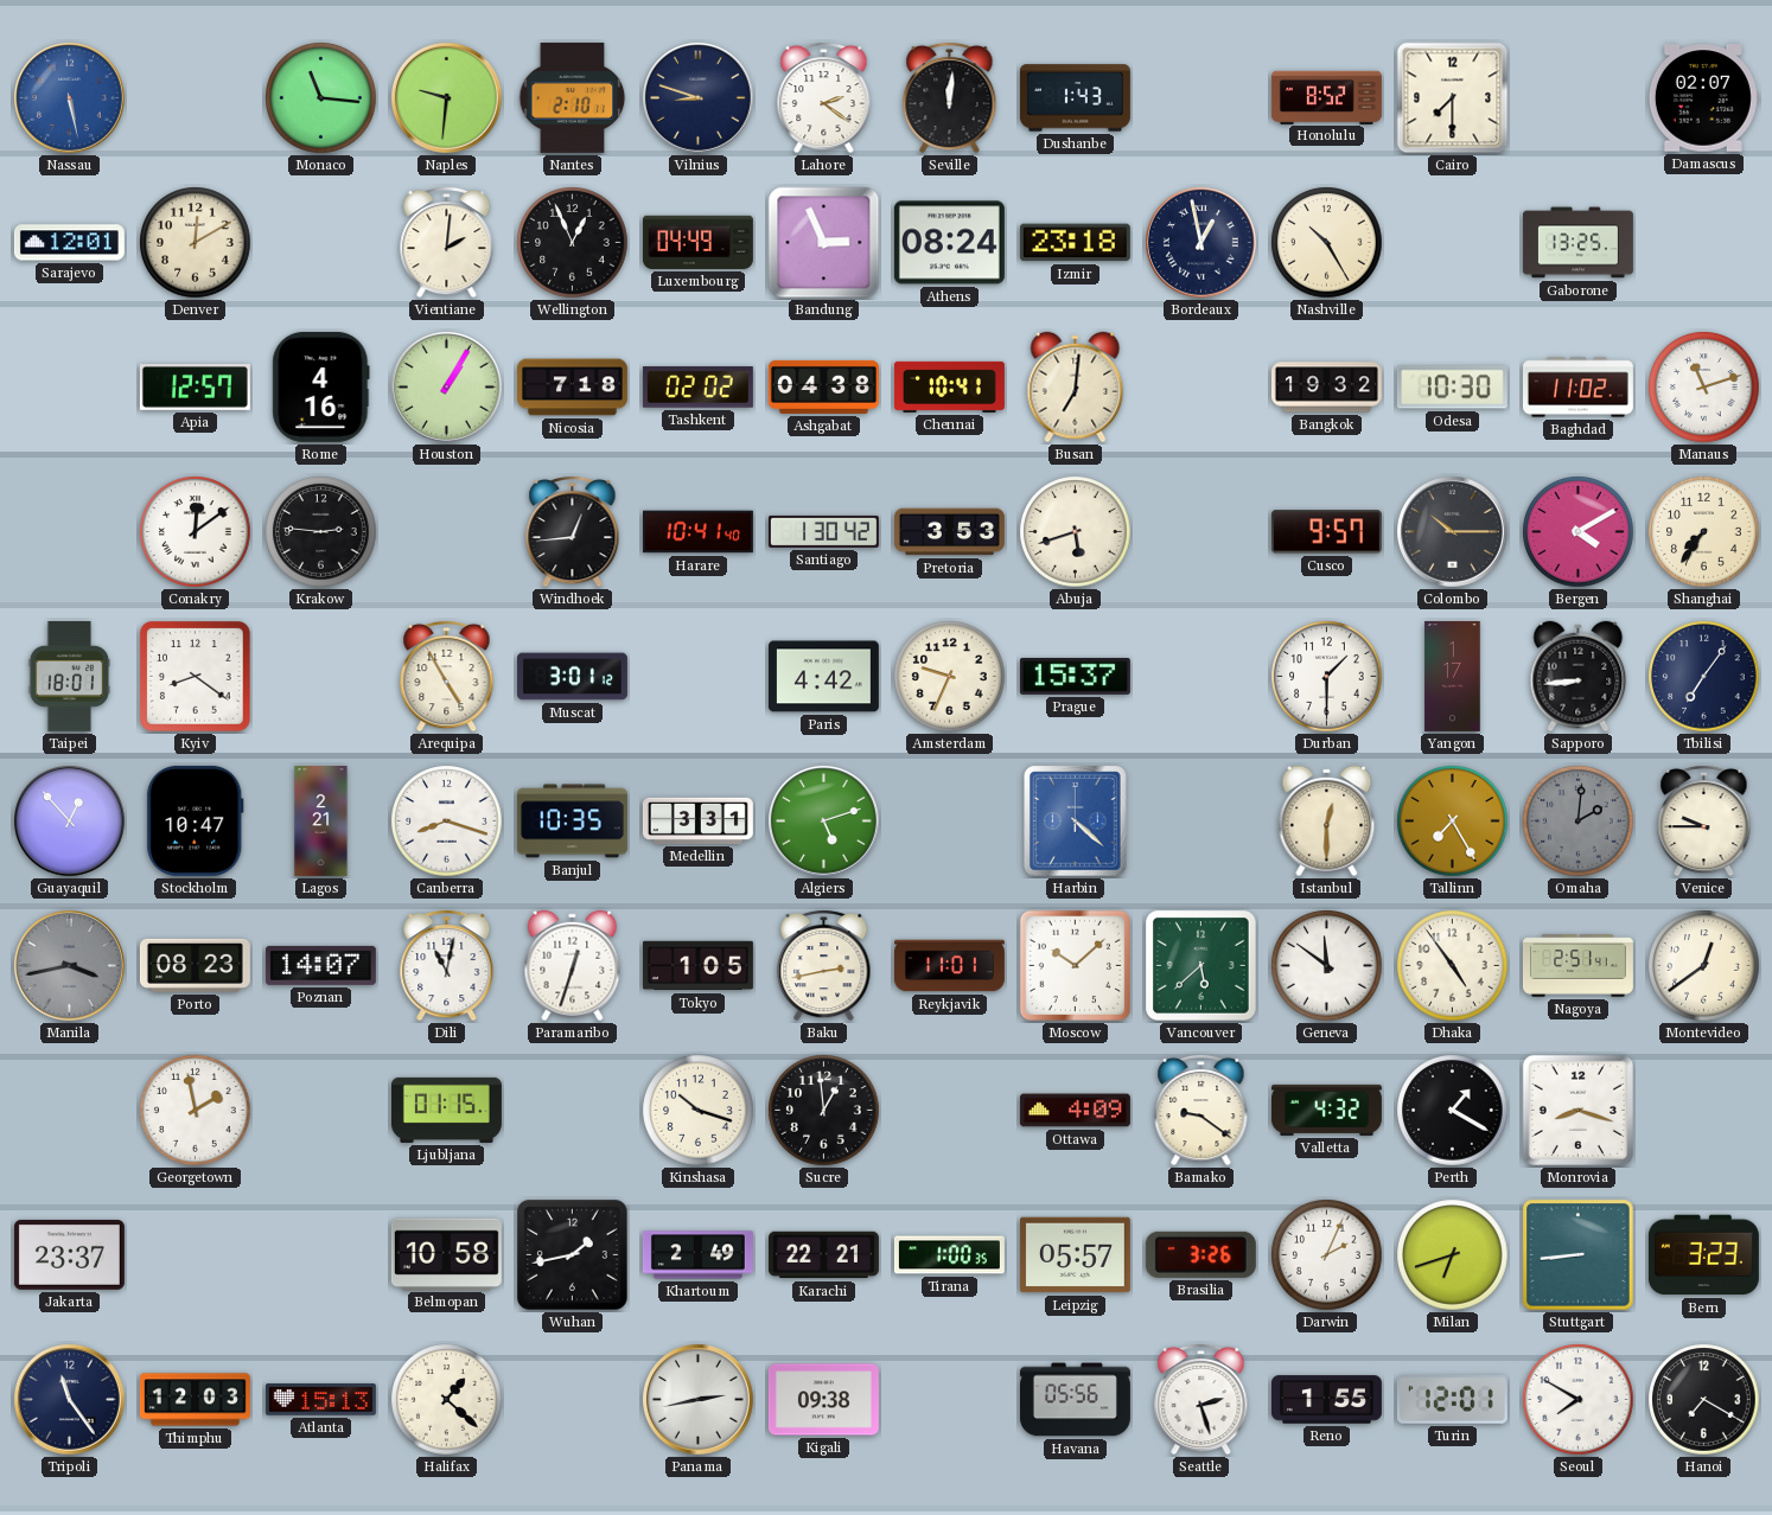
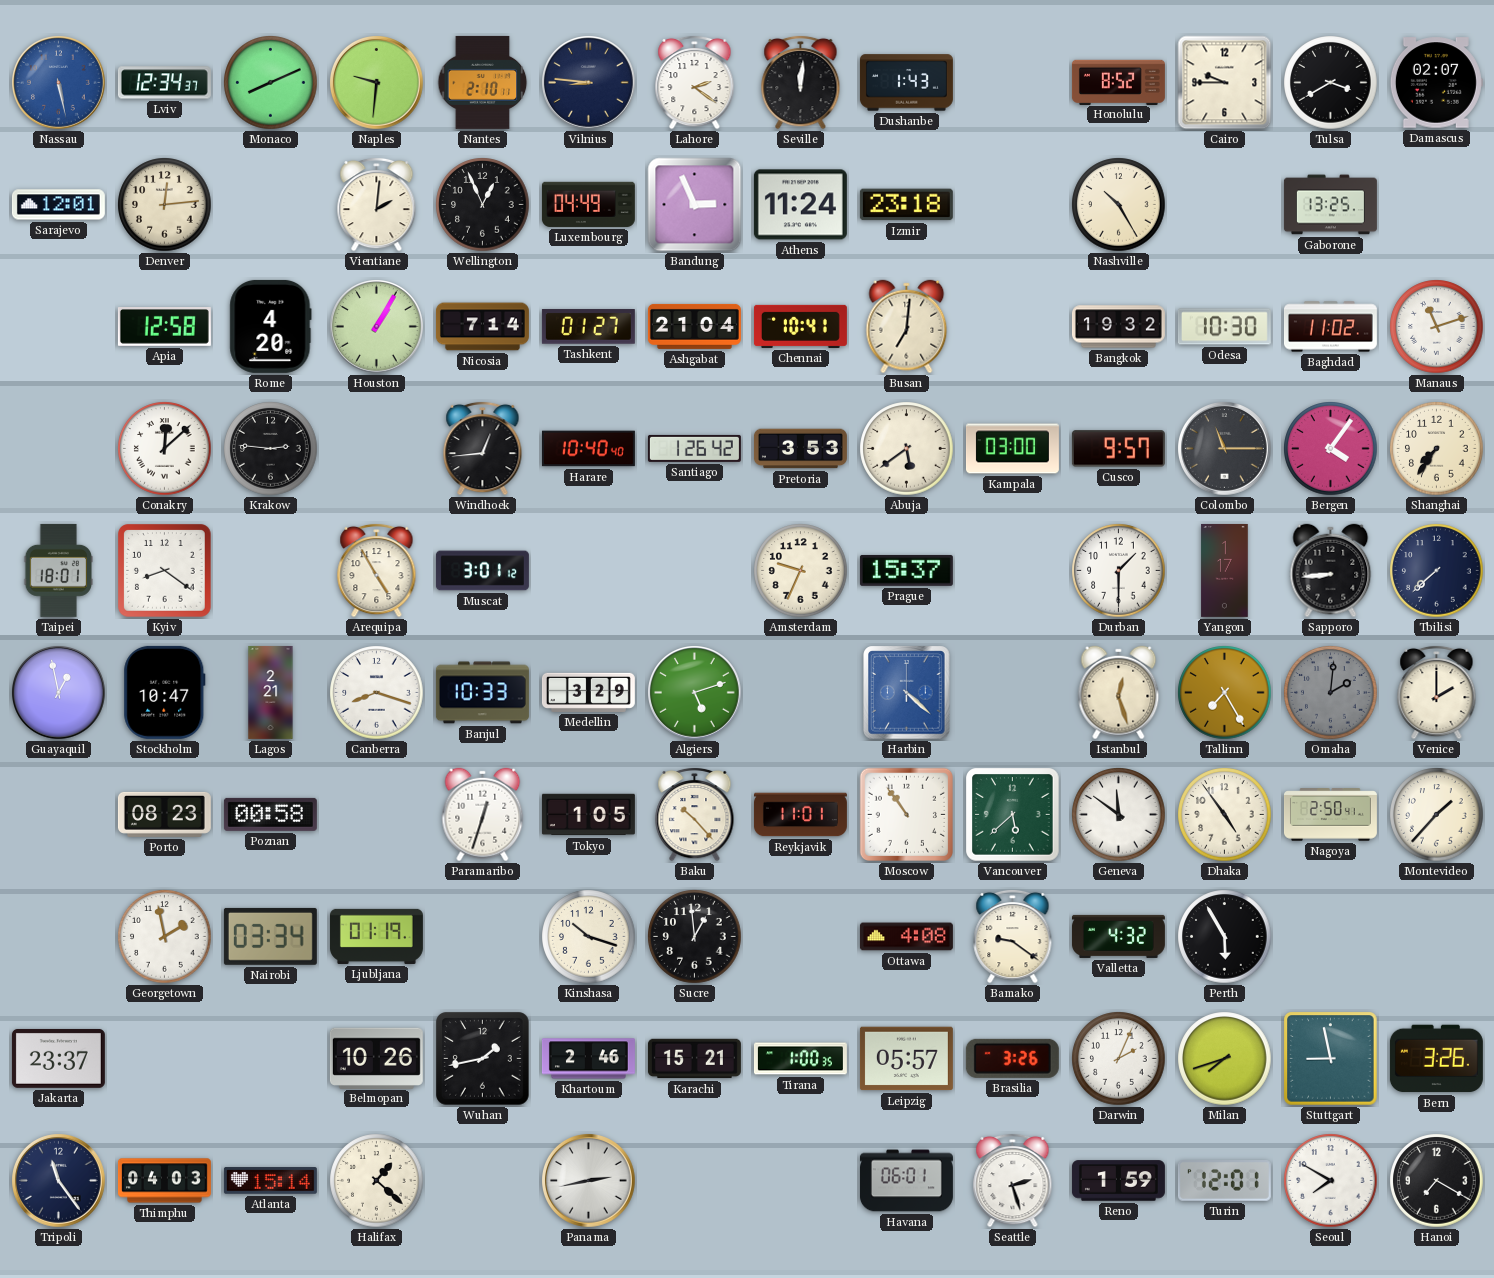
Lviv: none -> 12:34 (164, 83)
Monaco: 11:16 -> 8:11 (271, 83)
Vilnius: 8:48 -> 8:46 (589, 83)
Cairo: 7:30 -> 9:45 (1225, 83)
Tulsa: none -> 3:40 (1331, 83)
Denver: 12:10 -> 12:14 (165, 205)
Athens: 08:24 -> 11:24 (800, 205)
Bordeaux: 12:58 -> none (1201, 243)
Apia: 12:57 -> 12:58 (164, 327)
Rome: 4:16 -> 4:20 (271, 326)
Nicosia: 7:18 -> 7:14 (482, 327)
Tashkent: 02:02 -> 01:27 (588, 327)
Ashgabat: 04:38 -> 21:04 (694, 326)
Conakry: 12:09 -> 12:08 (165, 449)
Harare: 10:41 -> 10:40 (588, 449)
Santiago: 1:30 -> 1:26 (694, 448)
Abuja: 5:42 -> 5:39 (907, 449)
Kampala: none -> 03:00 (1012, 449)
Colombo: 10:15 -> 11:15 (1225, 449)
Bergen: 4:10 -> 4:06 (1331, 449)
Paris: 4:42 -> none (823, 677)
Tbilisi: 7:06 -> 7:38 (1437, 571)
Guayaquil: 12:53 -> 12:58 (59, 693)
Banjul: 10:35 -> 10:33 (482, 693)
Medellin: 3:31 -> 3:29 (588, 692)
Istanbul: 12:30 -> 12:27 (1119, 693)
Venice: 9:45 -> 2:00 (1437, 692)
Manila: 3:43 -> none (70, 966)
Poznan: 14:07 -> 00:58 (270, 814)
Dili: 11:02 -> none (447, 965)
Baku: 2:43 -> 10:23 (695, 814)
Moscow: 10:08 -> 10:54 (906, 814)
Nagoya: 2:51 -> 2:50 (1330, 815)
Montevideo: 12:39 -> 1:37 (1437, 815)
Nairobi: none -> 03:34 (270, 936)
Ljubljana: 01:15 -> 01:19 (376, 936)
Ottawa: 4:09 -> 4:08 (906, 937)
Perth: 1:20 -> 5:55 (1225, 937)
Monrovia: 8:18 -> none (1577, 1110)
Belmopan: 10:58 -> 10:26 (376, 1058)
Khartoum: 2:49 -> 2:46 (588, 1059)
Karachi: 22:21 -> 15:21 (694, 1059)
Milan: 6:42 -> 7:42 (1225, 1059)
Stuttgart: 8:44 -> 8:58 (1331, 1059)
Bern: 3:23 -> 3:26 (1436, 1059)
Thimphu: 12:03 -> 04:03 (164, 1181)
Atlanta: 15:13 -> 15:14 (270, 1181)
Kigali: 09:38 -> none (823, 1400)
Havana: 05:56 -> 06:01 (906, 1181)
Reno: 1:55 -> 1:59 (1118, 1181)
